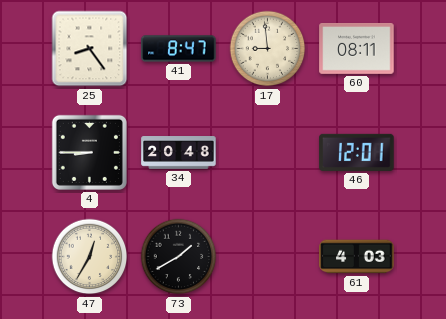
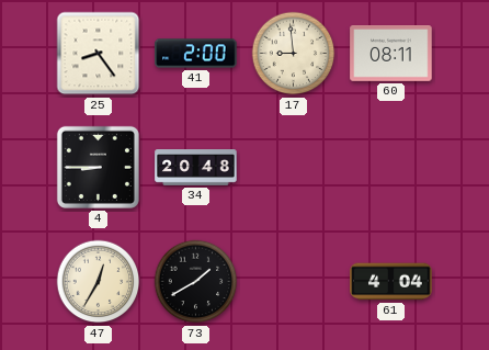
41: 8:47 -> 2:00 (196, 54)
46: 12:01 -> none (357, 152)
61: 4:03 -> 4:04 (391, 282)
